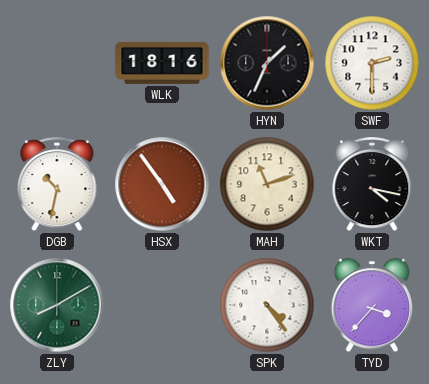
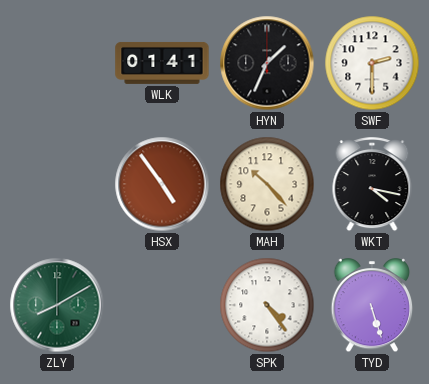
WLK: 18:16 -> 01:41 (162, 63)
DGB: 10:32 -> none (57, 185)
MAH: 11:12 -> 10:23 (267, 184)
TYD: 3:37 -> 5:27 (372, 306)
